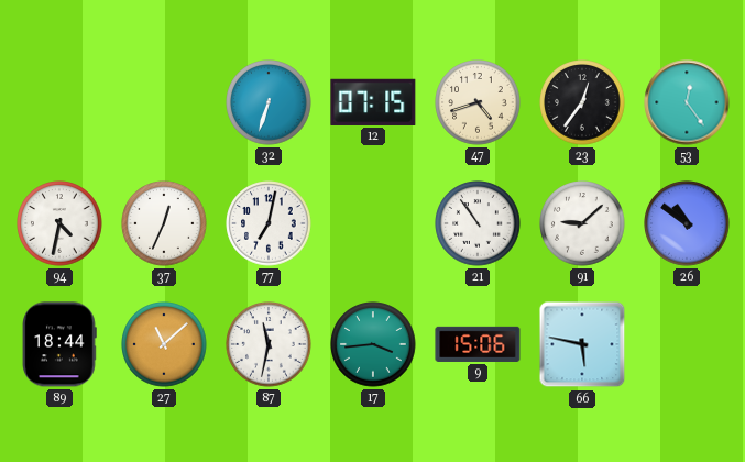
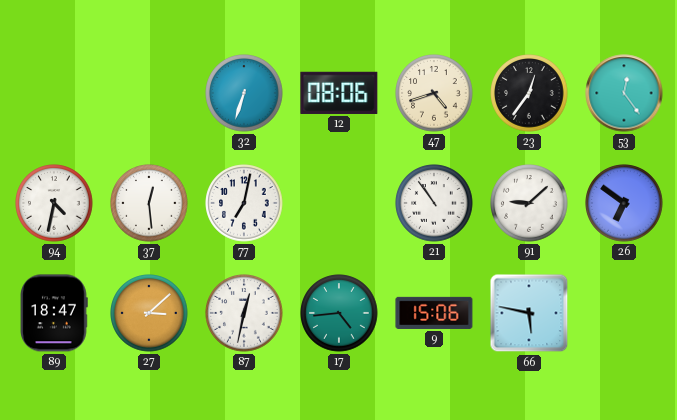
12: 07:15 -> 08:06 (339, 93)
37: 12:34 -> 12:29 (149, 203)
26: 10:51 -> 6:51 (624, 203)
89: 18:44 -> 18:47 (54, 313)
27: 11:08 -> 3:08 (149, 313)
87: 11:32 -> 12:32 (244, 313)
17: 3:44 -> 4:44 (339, 313)
